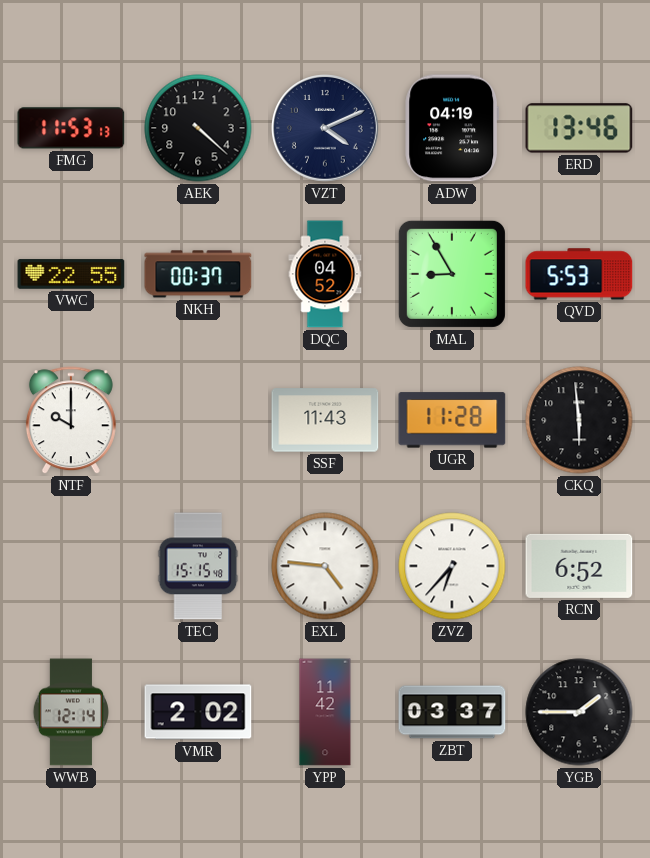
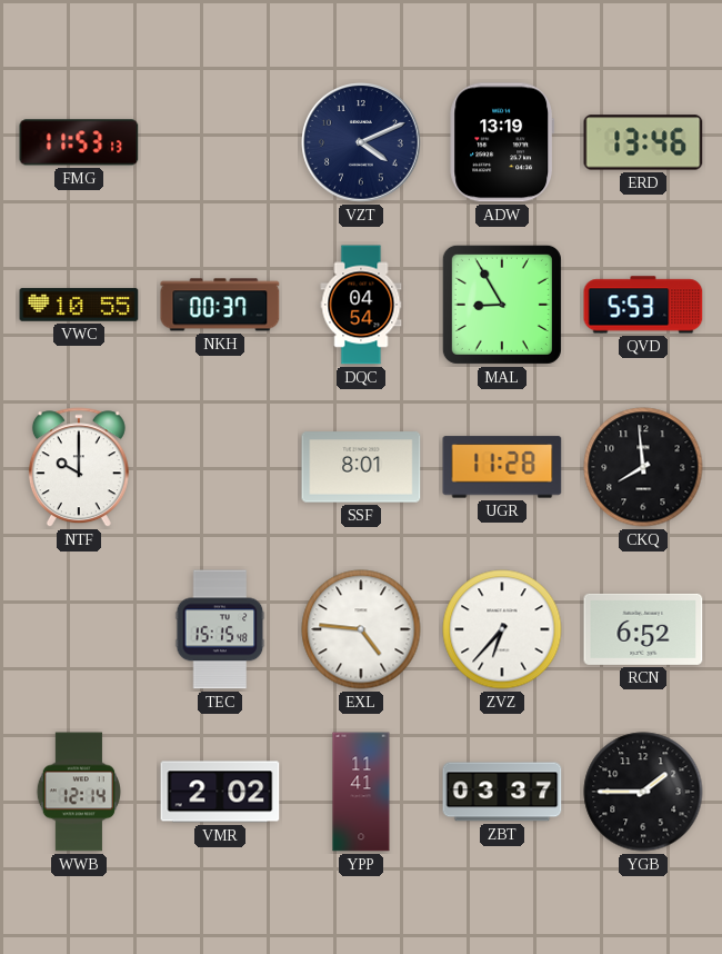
AEK: 4:22 -> none (198, 128)
ADW: 04:19 -> 13:19 (501, 142)
VWC: 22:55 -> 10:55 (79, 305)
DQC: 04:52 -> 04:54 (361, 305)
SSF: 11:43 -> 8:01 (361, 467)
CKQ: 5:59 -> 7:59 (643, 467)
YPP: 11:42 -> 11:41 (361, 792)
